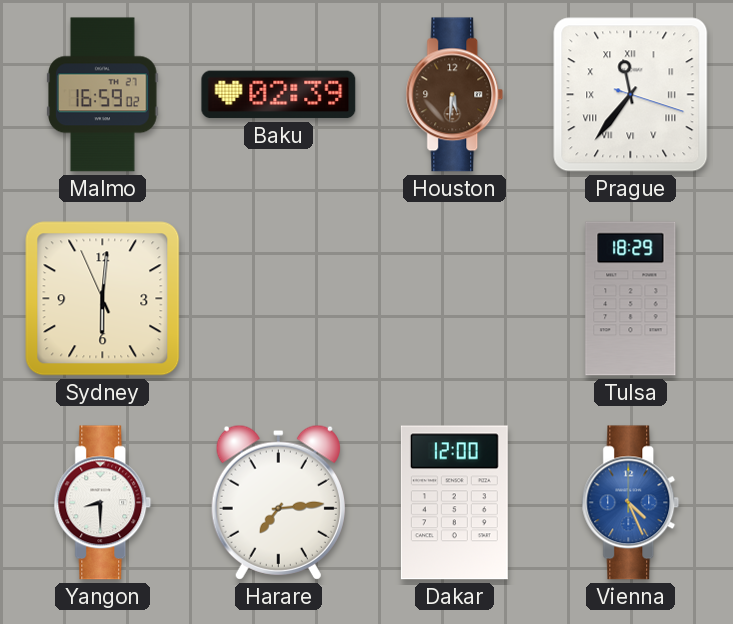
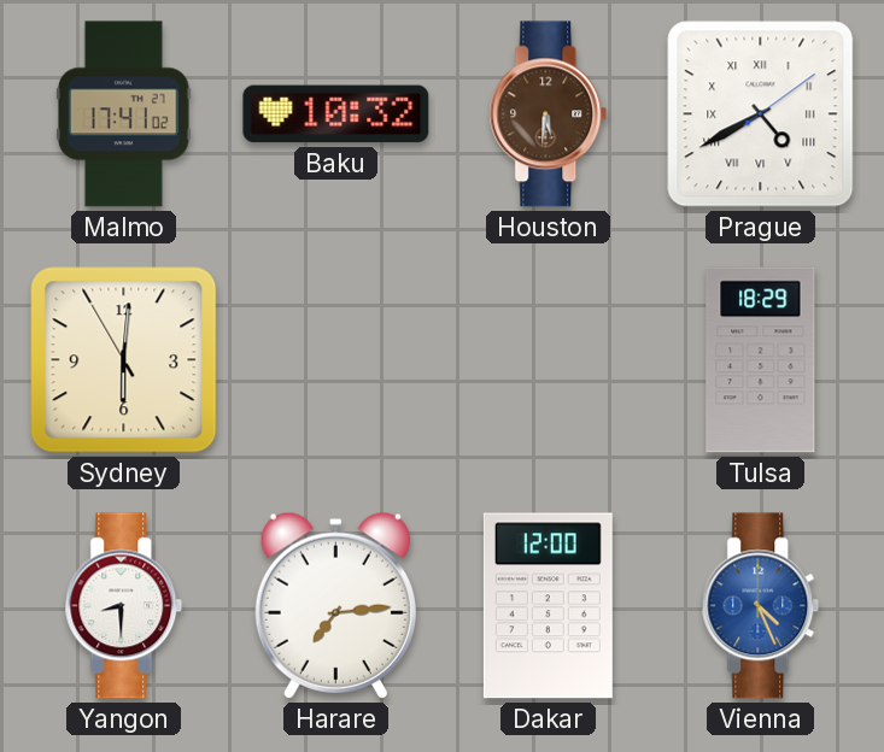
Malmo: 16:59 -> 17:41 (124, 114)
Baku: 02:39 -> 10:32 (336, 114)
Prague: 11:36 -> 4:40 (761, 114)
Sydney: 6:00:56 -> 6:00:55 (124, 360)
